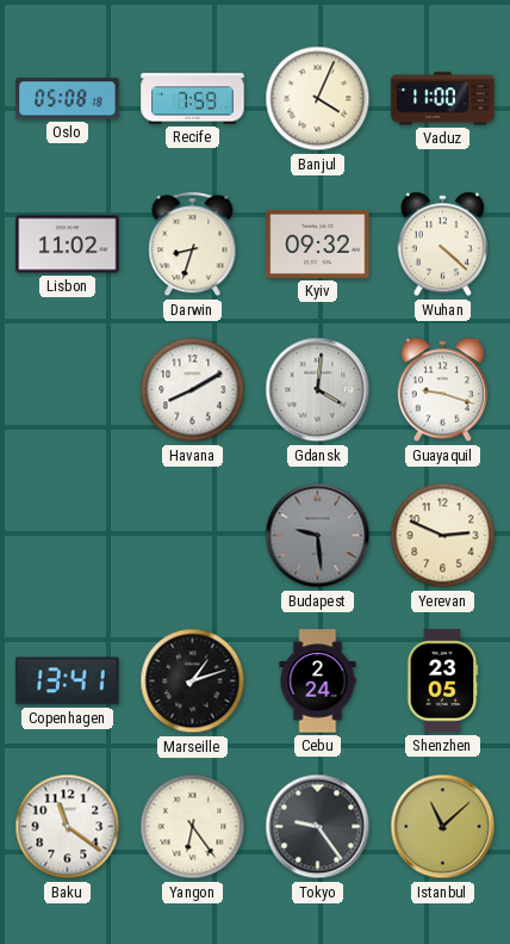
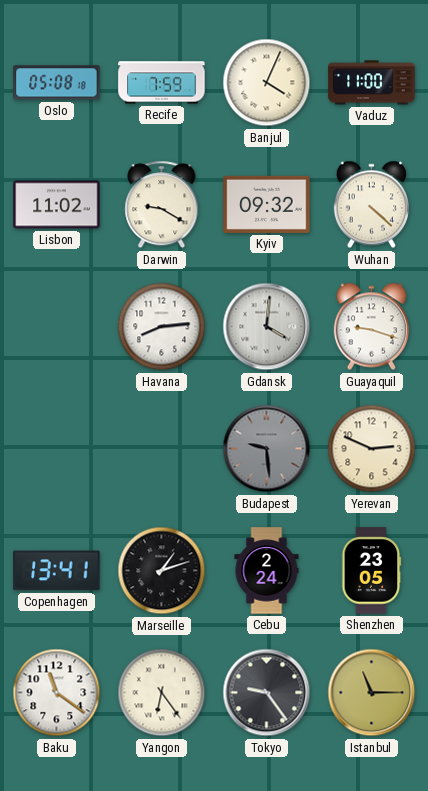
Darwin: 8:33 -> 9:20 (162, 205)
Havana: 8:10 -> 8:14 (162, 327)
Istanbul: 11:08 -> 11:15 (372, 693)
